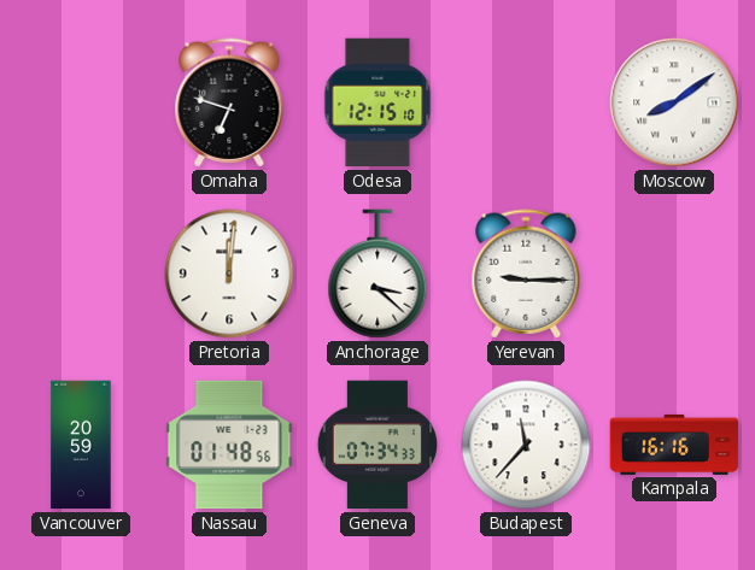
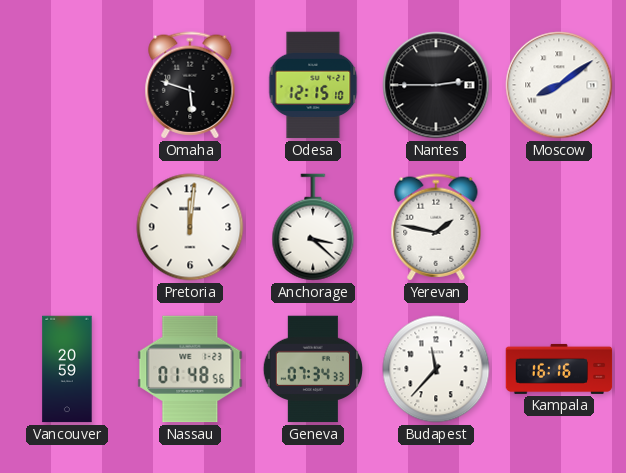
Omaha: 6:48 -> 5:48 (190, 85)
Nantes: none -> 2:45 (436, 85)
Yerevan: 9:15 -> 1:47 (436, 227)
